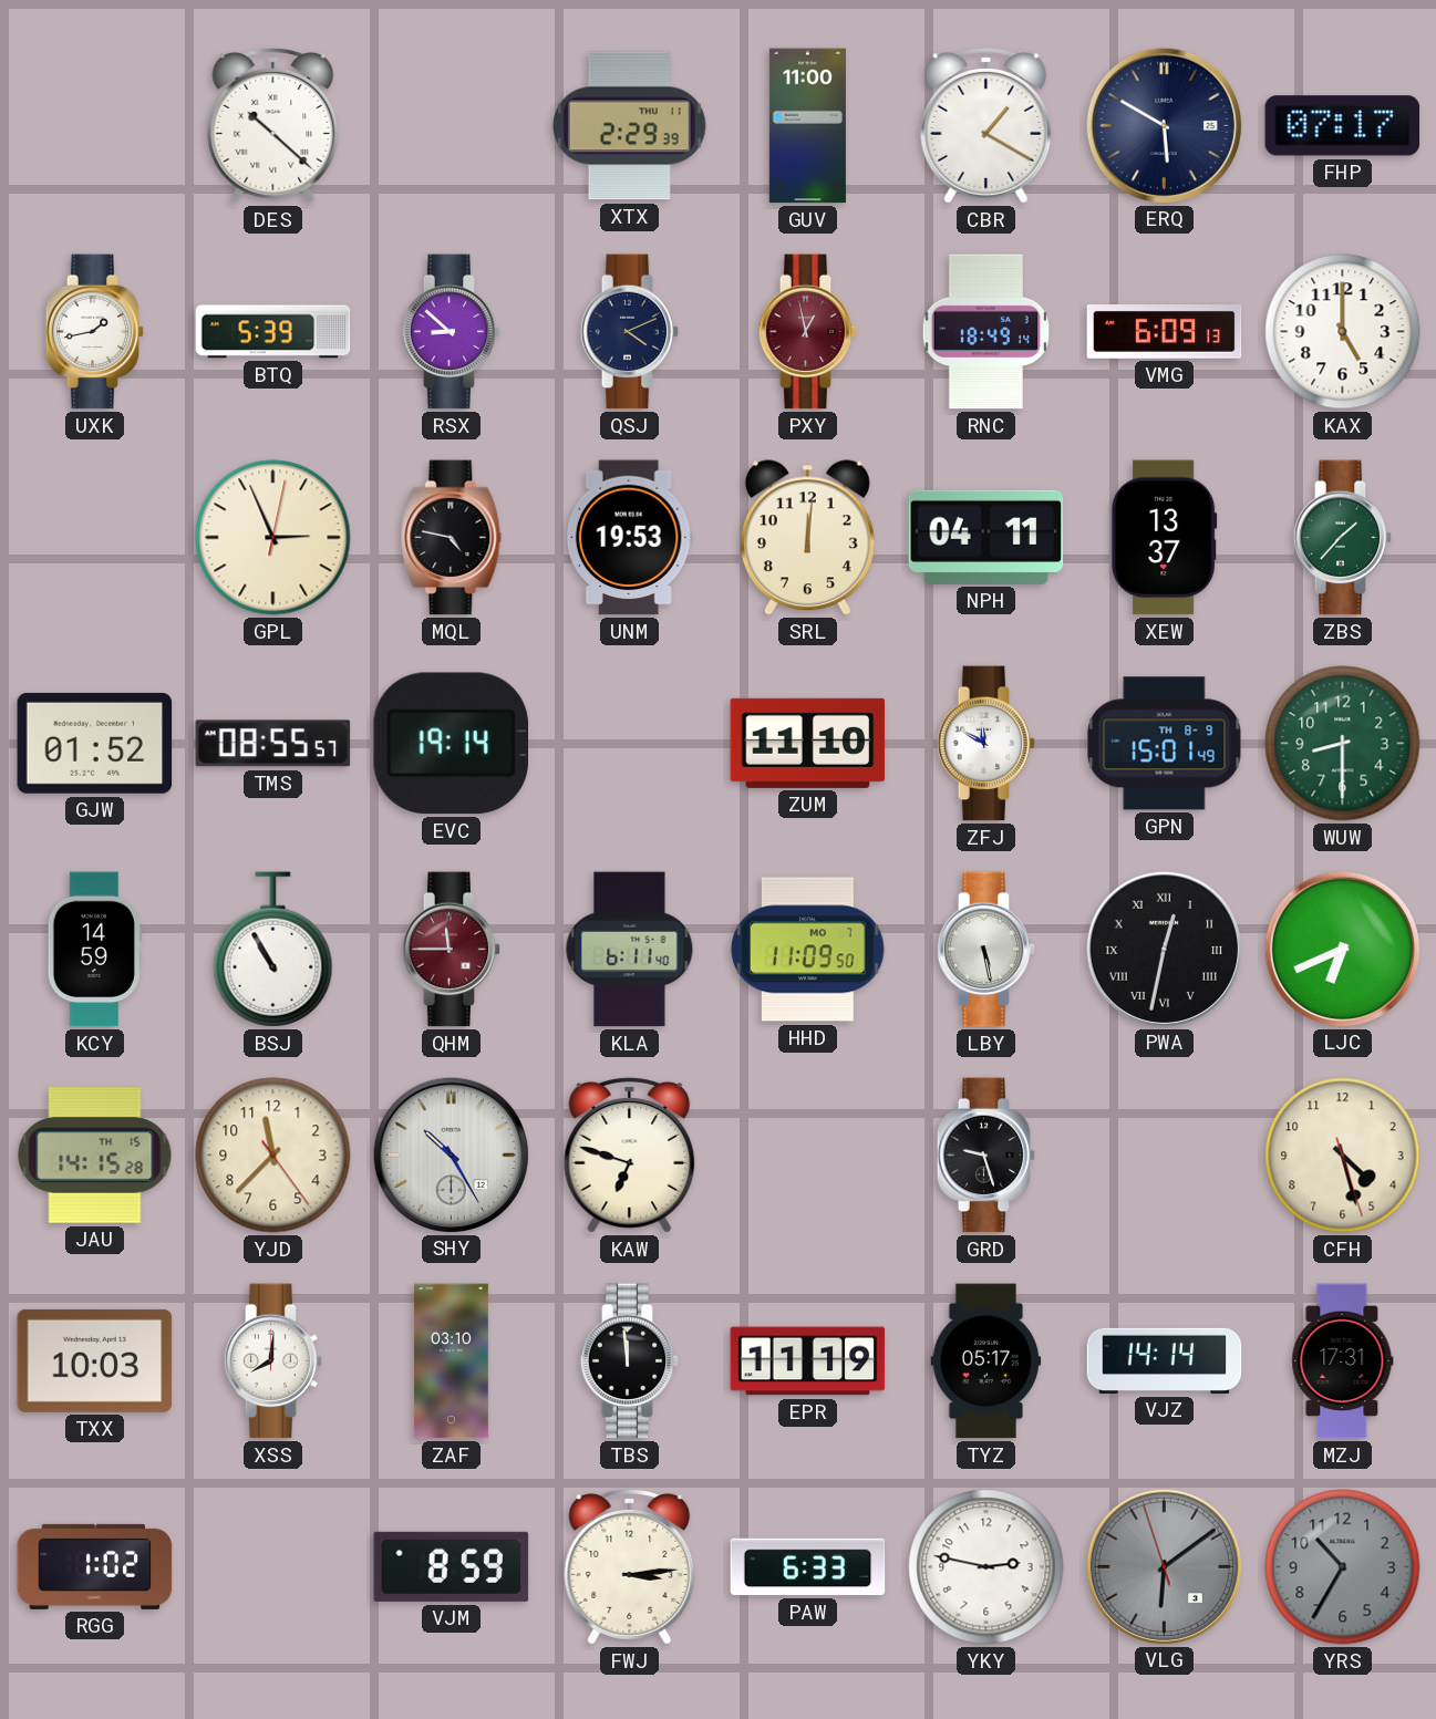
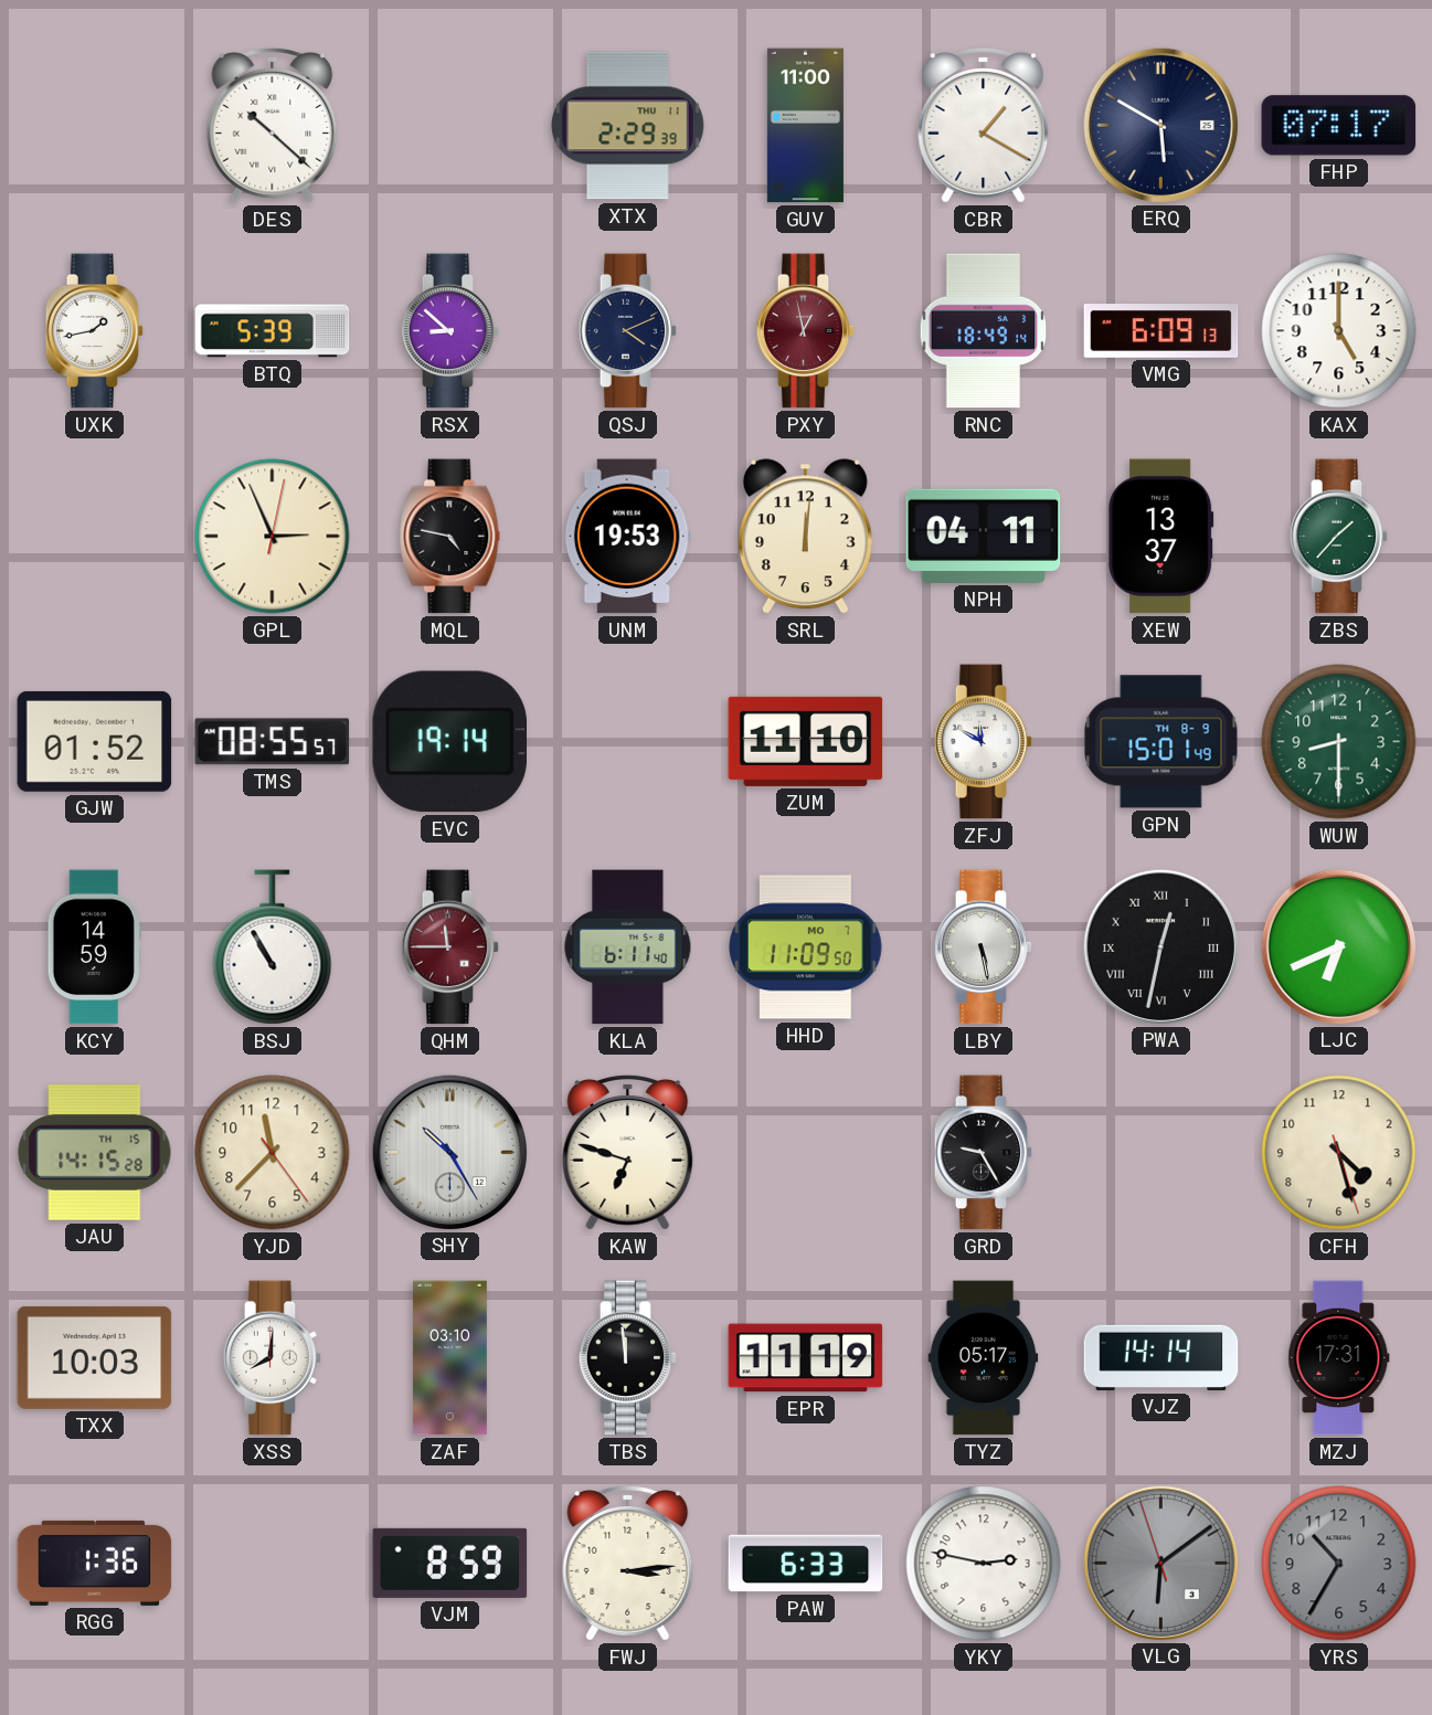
GRD: 9:27 -> 9:25 (984, 1153)
RGG: 1:02 -> 1:36 (95, 1563)
